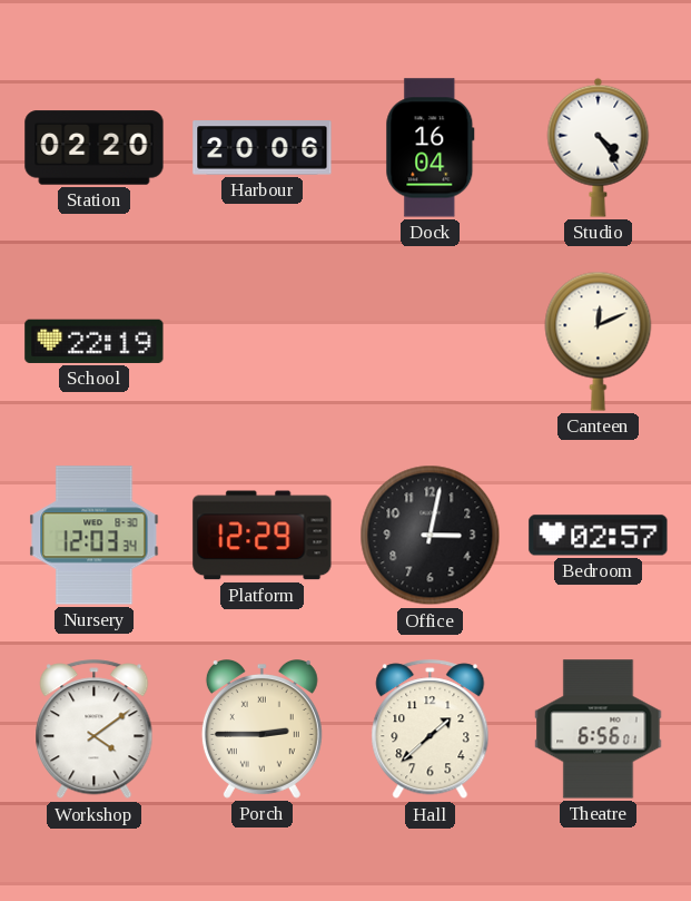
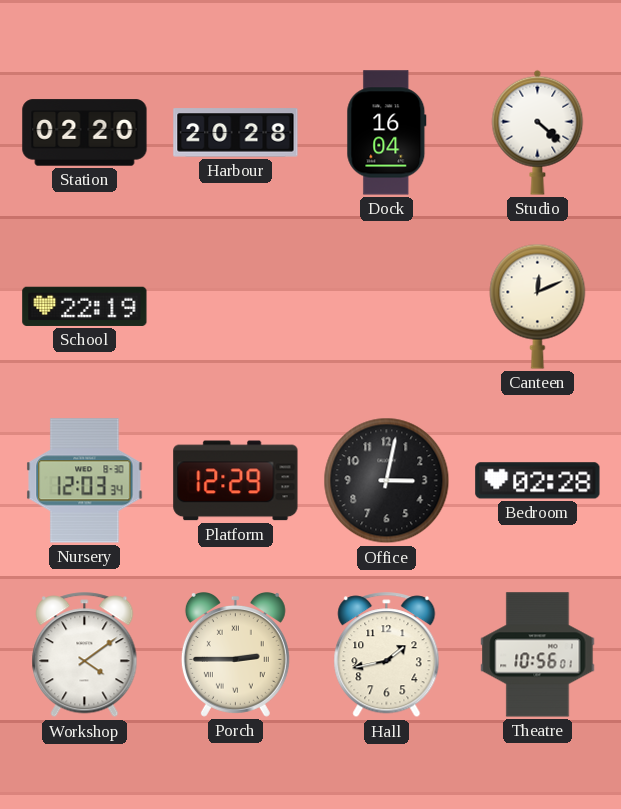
Harbour: 20:06 -> 20:28 (236, 133)
Studio: 4:24 -> 4:22 (538, 132)
Bedroom: 02:57 -> 02:28 (538, 481)
Hall: 1:38 -> 1:43 (387, 655)
Theatre: 6:56 -> 10:56 (538, 655)
